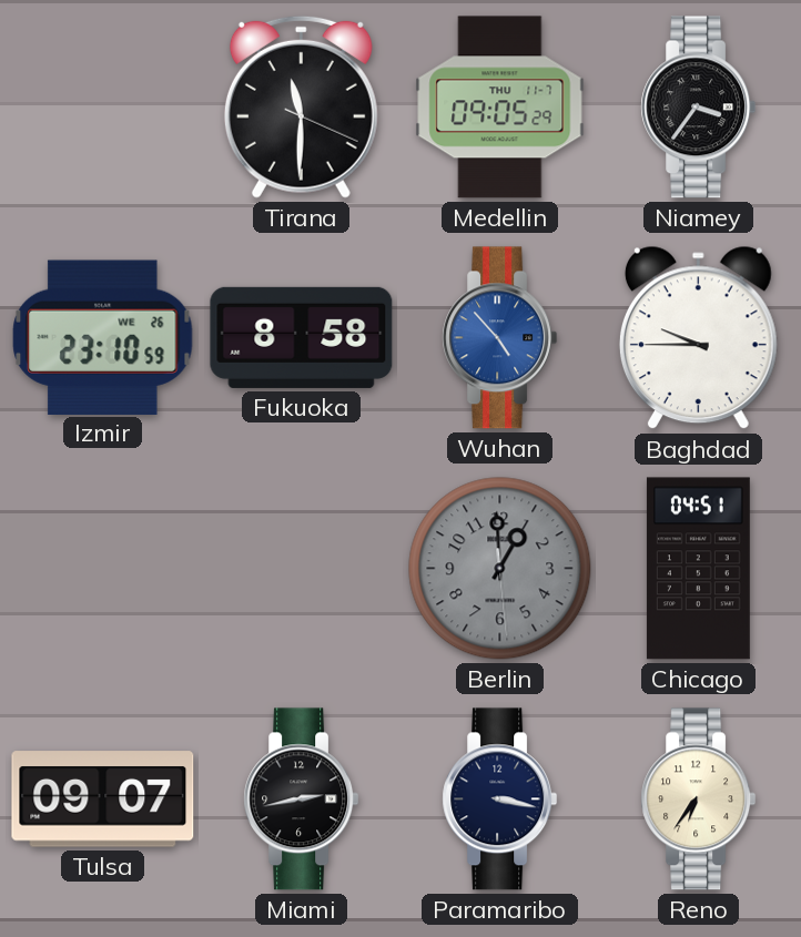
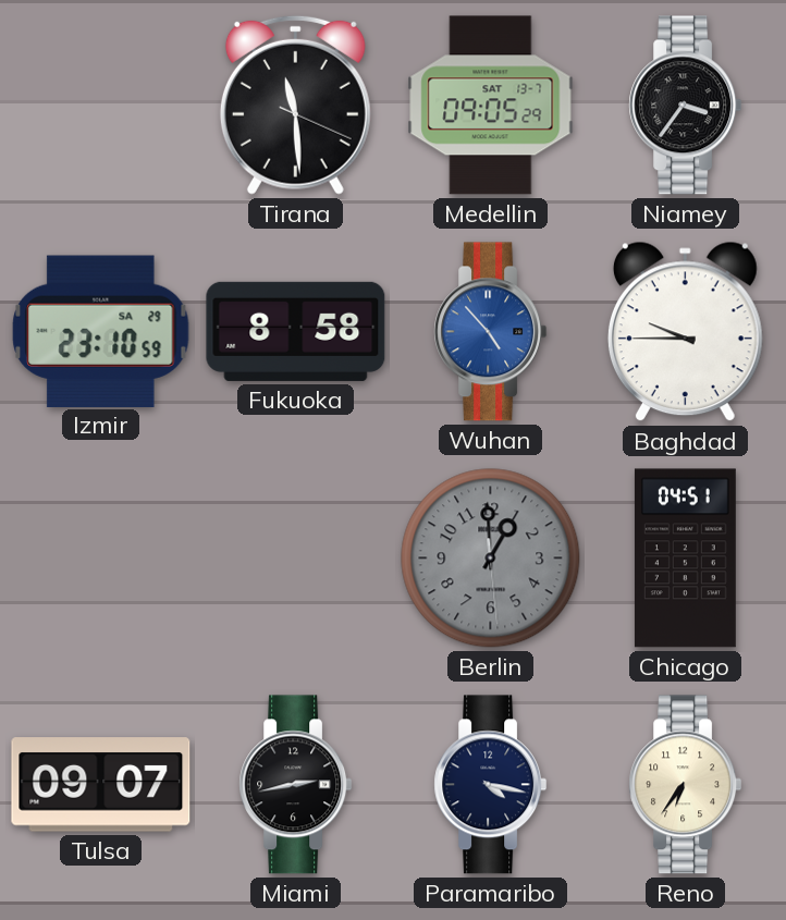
Tirana: 11:30 -> 11:29 (295, 105)
Medellin date: THU 11-7 -> SAT 13-7 (491, 106)
Izmir date: WE 26 -> SA 29 (101, 331)
Paramaribo: 3:17 -> 4:17 (491, 785)
